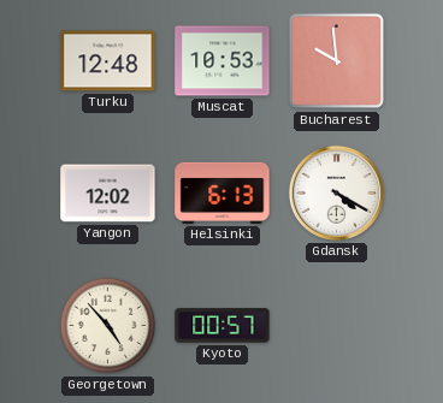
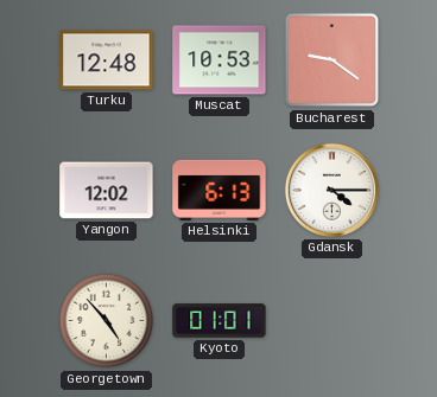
Bucharest: 9:59 -> 9:21 (332, 60)
Gdansk: 4:20 -> 4:15 (331, 190)
Kyoto: 00:57 -> 01:01 (220, 321)
